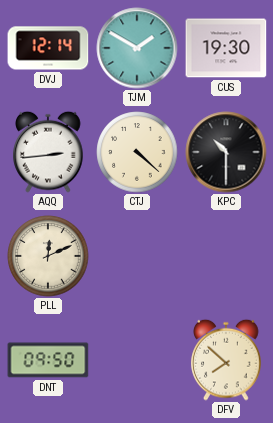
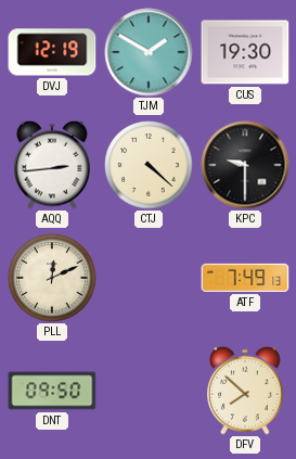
DVJ: 12:14 -> 12:19 (52, 52)
KPC: 10:30 -> 9:30 (245, 165)
ATF: none -> 7:49 (245, 278)
